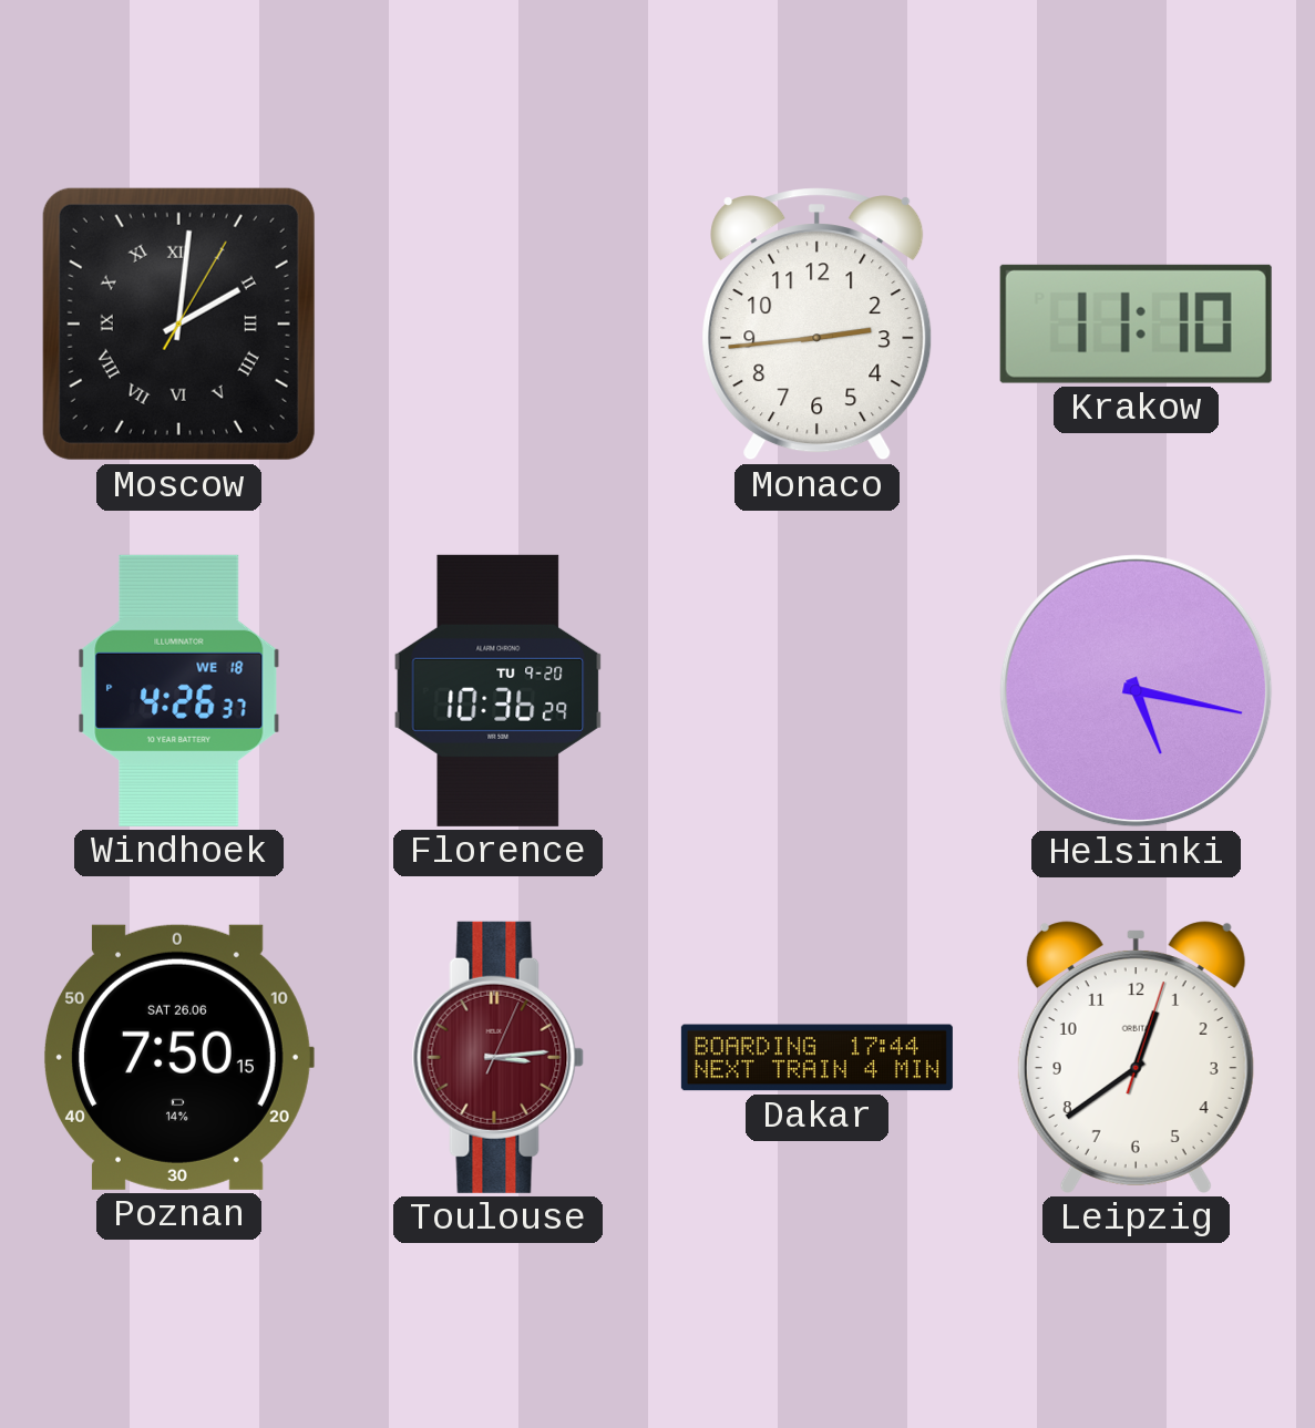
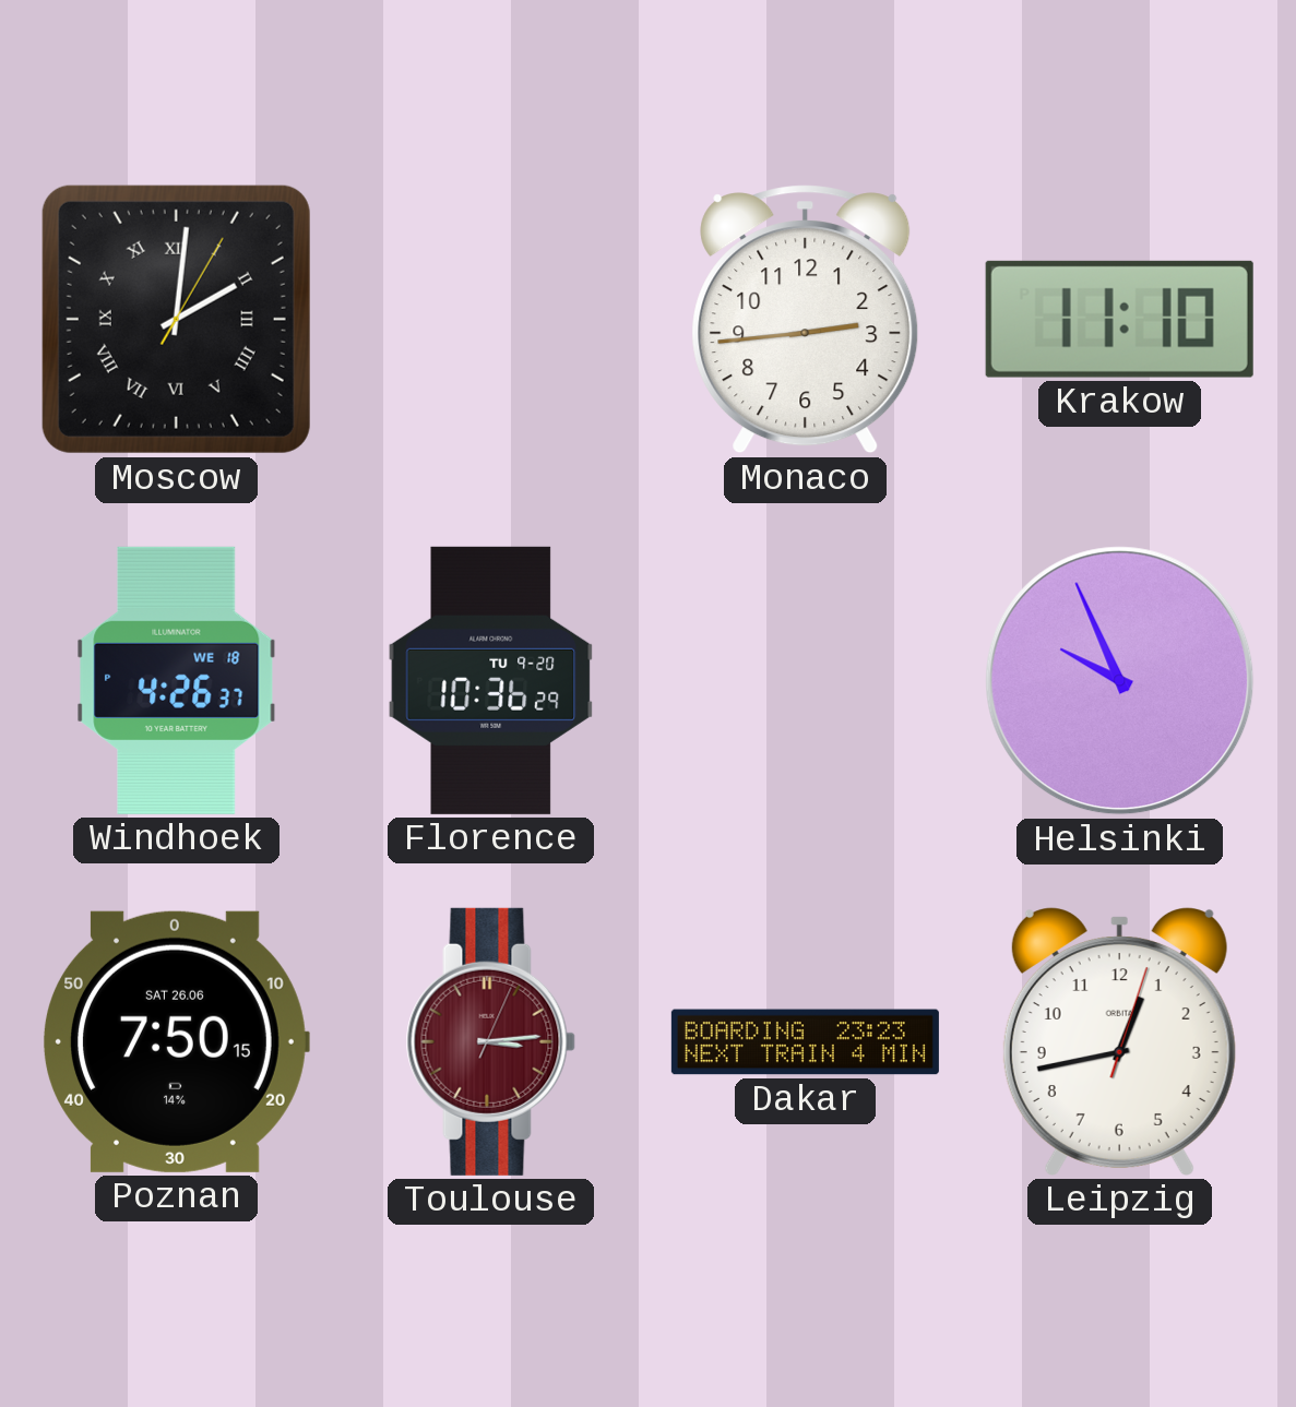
Helsinki: 5:17 -> 9:56 (1120, 681)
Dakar: 17:44 -> 23:23 (805, 1042)
Leipzig: 12:39 -> 12:43 (1119, 1042)
